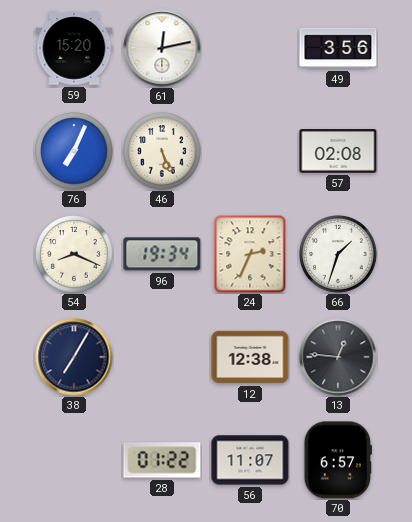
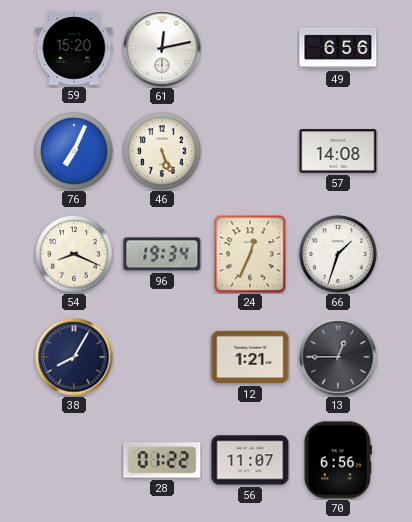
49: 3:56 -> 6:56 (338, 48)
57: 02:08 -> 14:08 (338, 151)
24: 2:34 -> 12:34 (250, 254)
38: 7:05 -> 8:05 (74, 357)
12: 12:38 -> 1:21 (250, 357)
13: 12:46 -> 12:45 (338, 357)
70: 6:57 -> 6:56 (338, 460)
